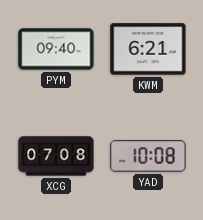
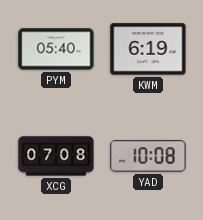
PYM: 09:40 -> 05:40 (56, 49)
KWM: 6:21 -> 6:19 (148, 49)
